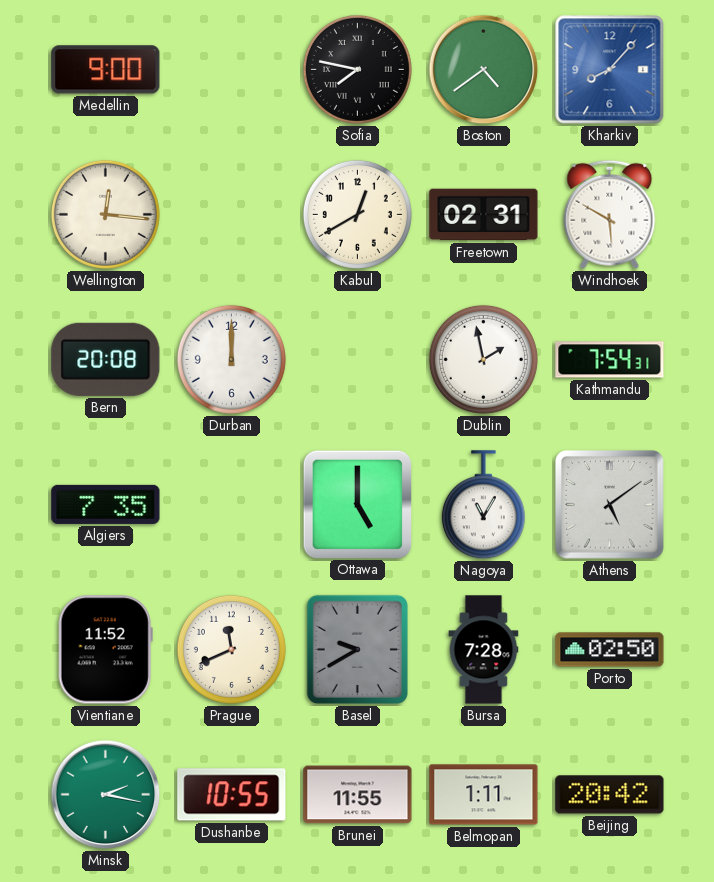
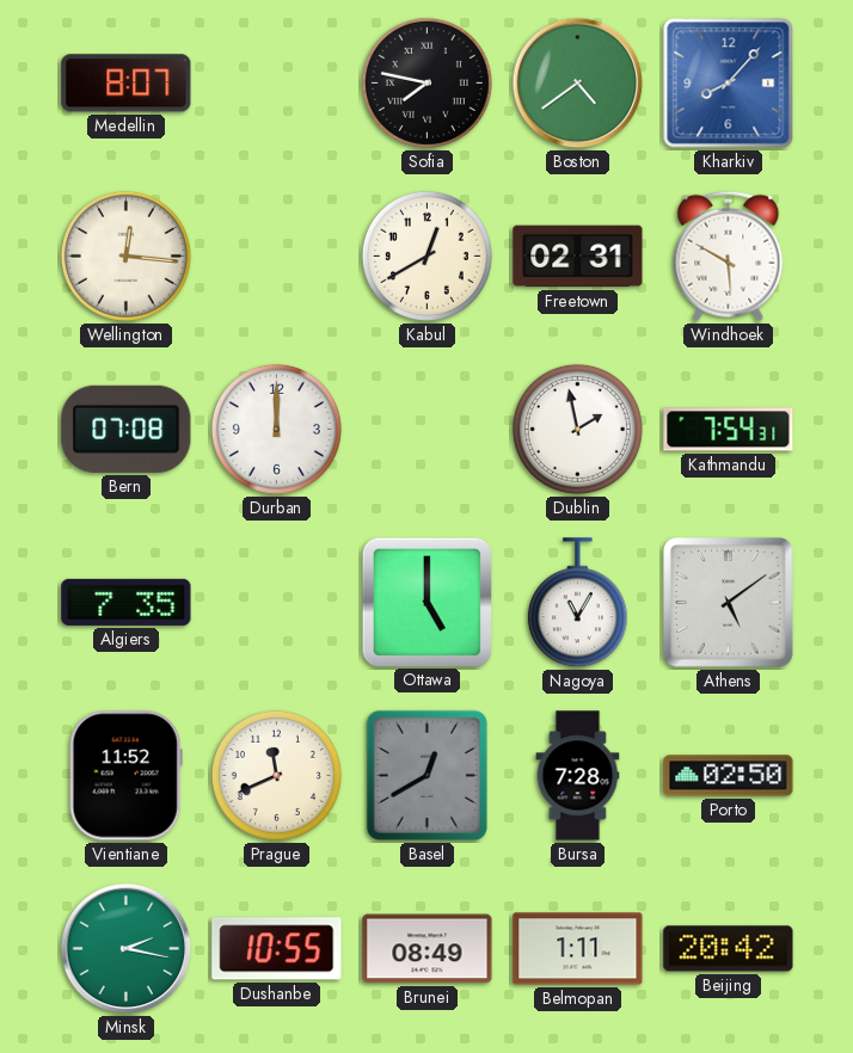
Medellin: 9:00 -> 8:07 (127, 84)
Bern: 20:08 -> 07:08 (127, 429)
Basel: 9:40 -> 12:40 (426, 775)
Brunei: 11:55 -> 08:49 (428, 949)
